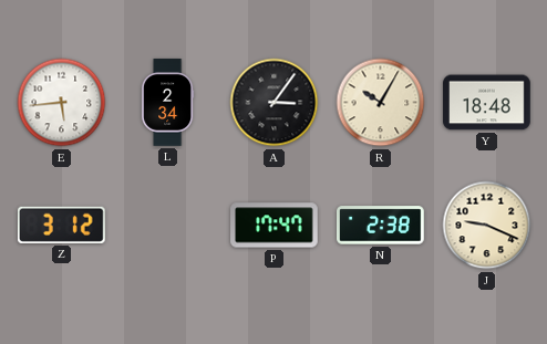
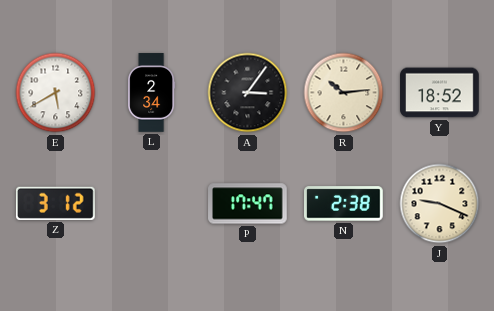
E: 5:44 -> 5:40 (56, 93)
R: 10:05 -> 10:14 (344, 93)
Y: 18:48 -> 18:52 (440, 93)
